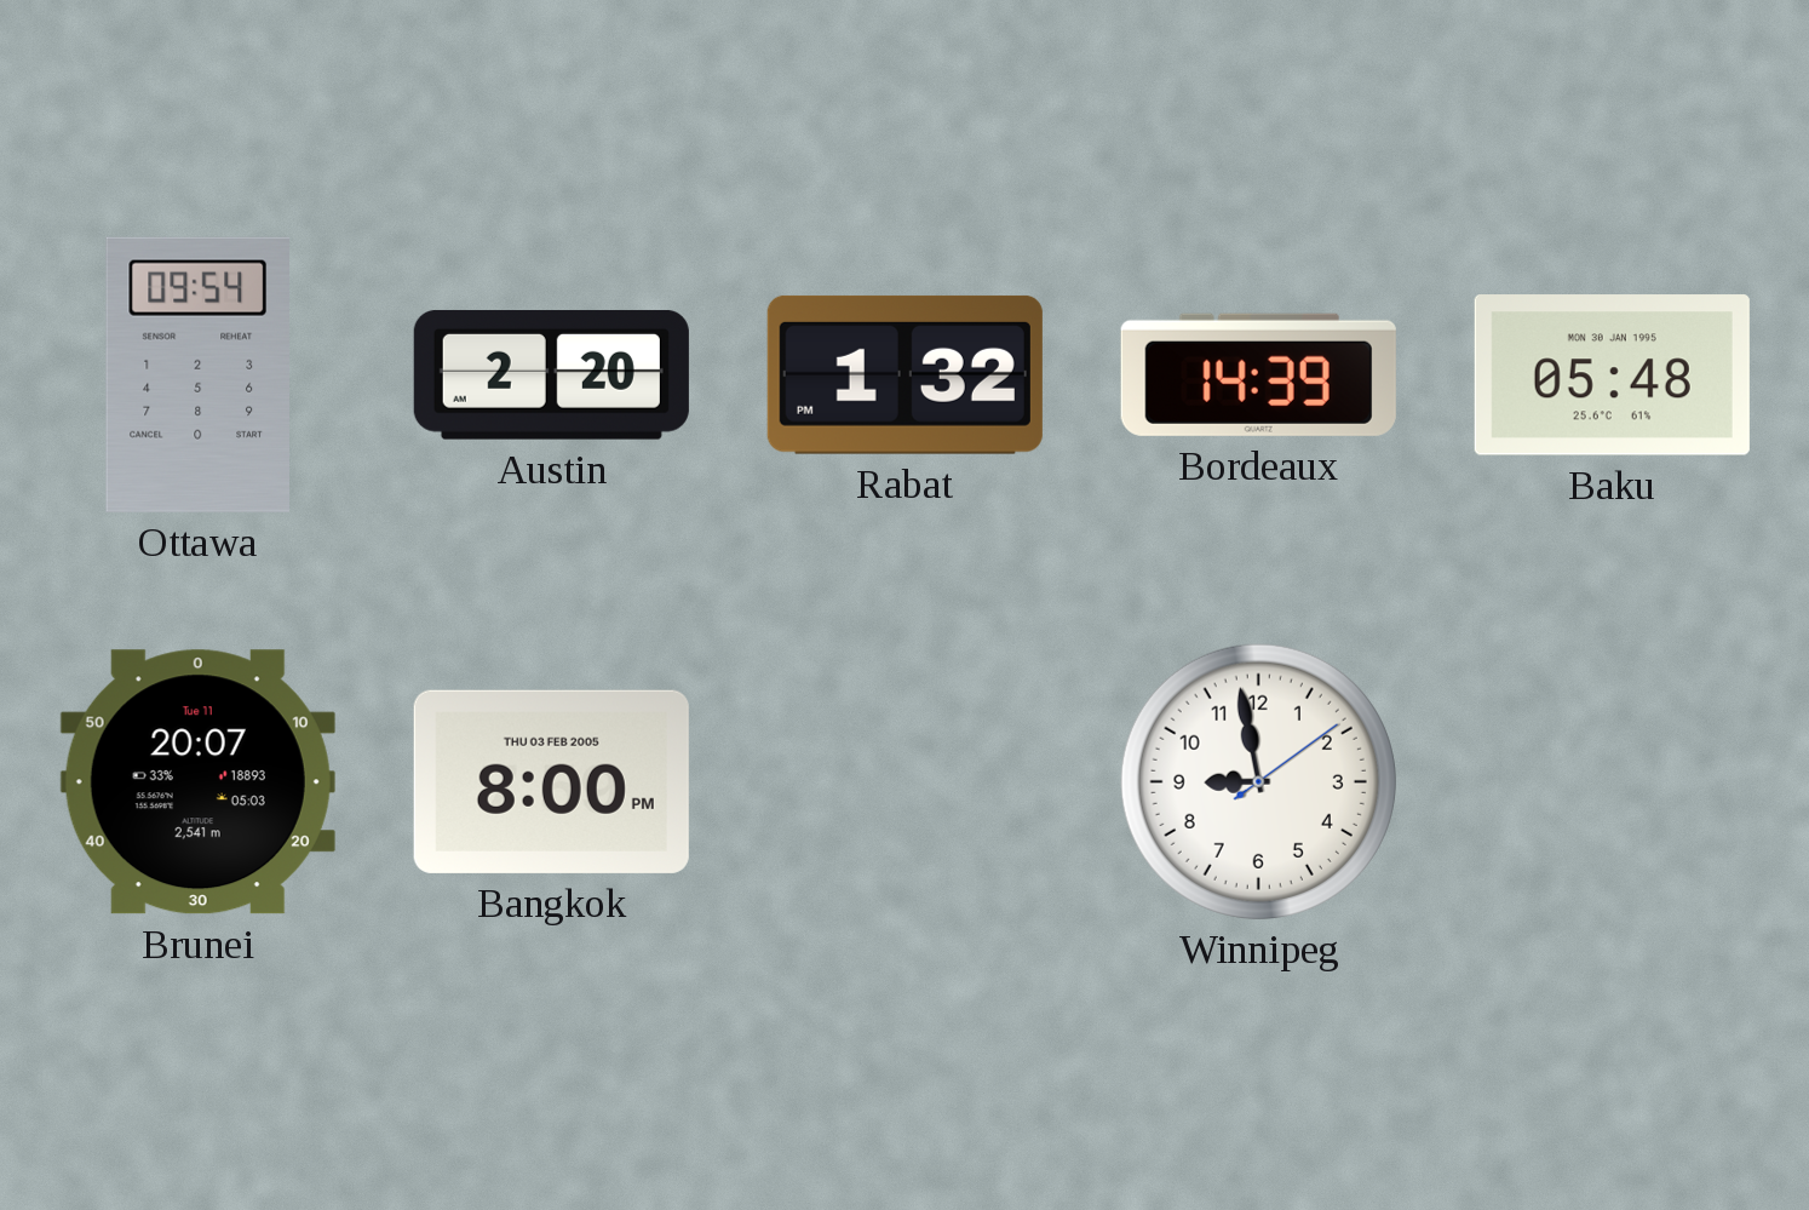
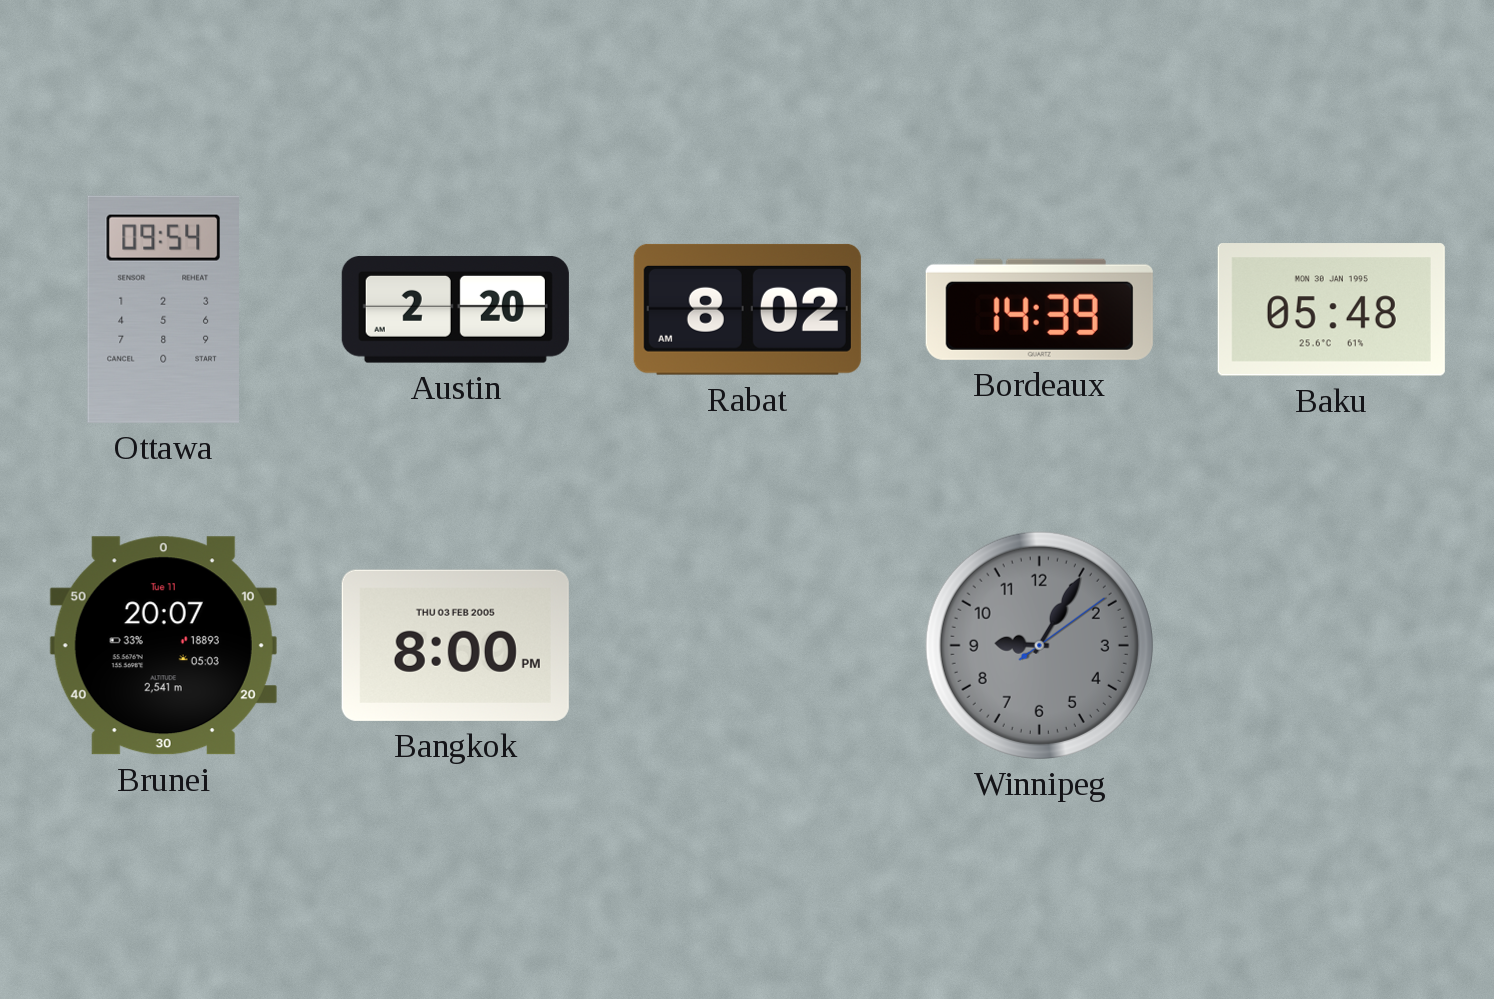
Rabat: 1:32 -> 8:02 (747, 309)
Winnipeg: 8:58 -> 9:05 (1039, 645)
Winnipeg dial: white -> grey (1039, 645)
